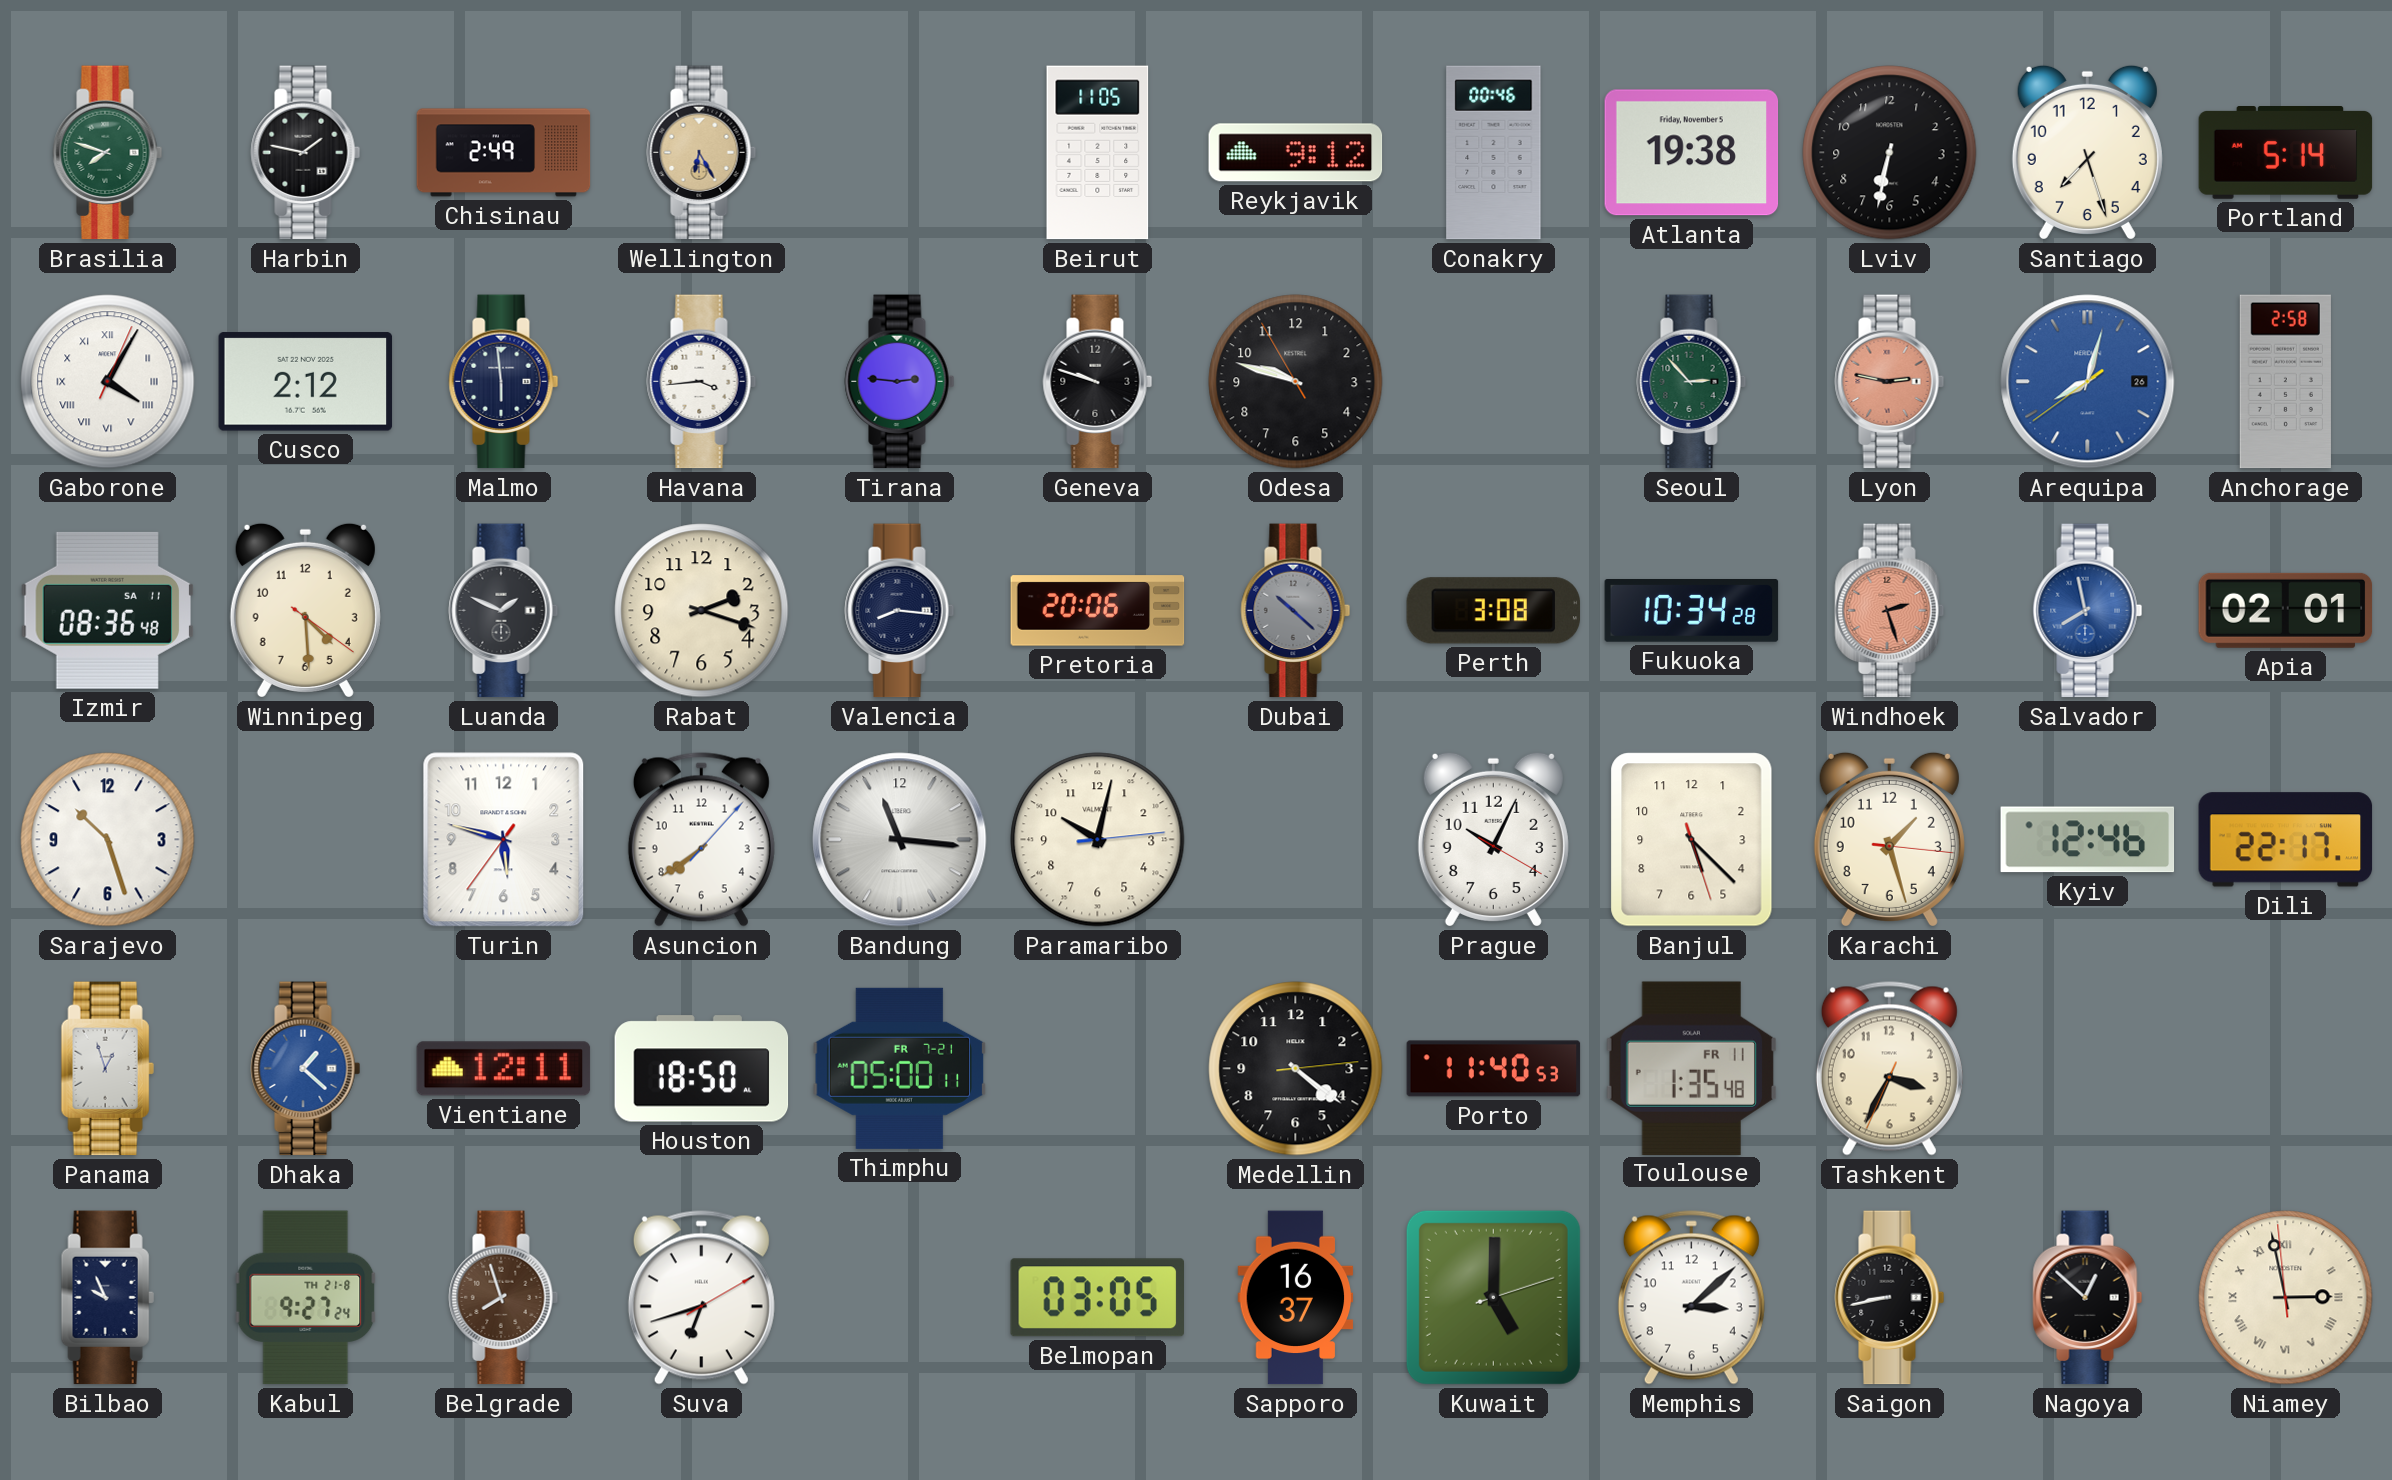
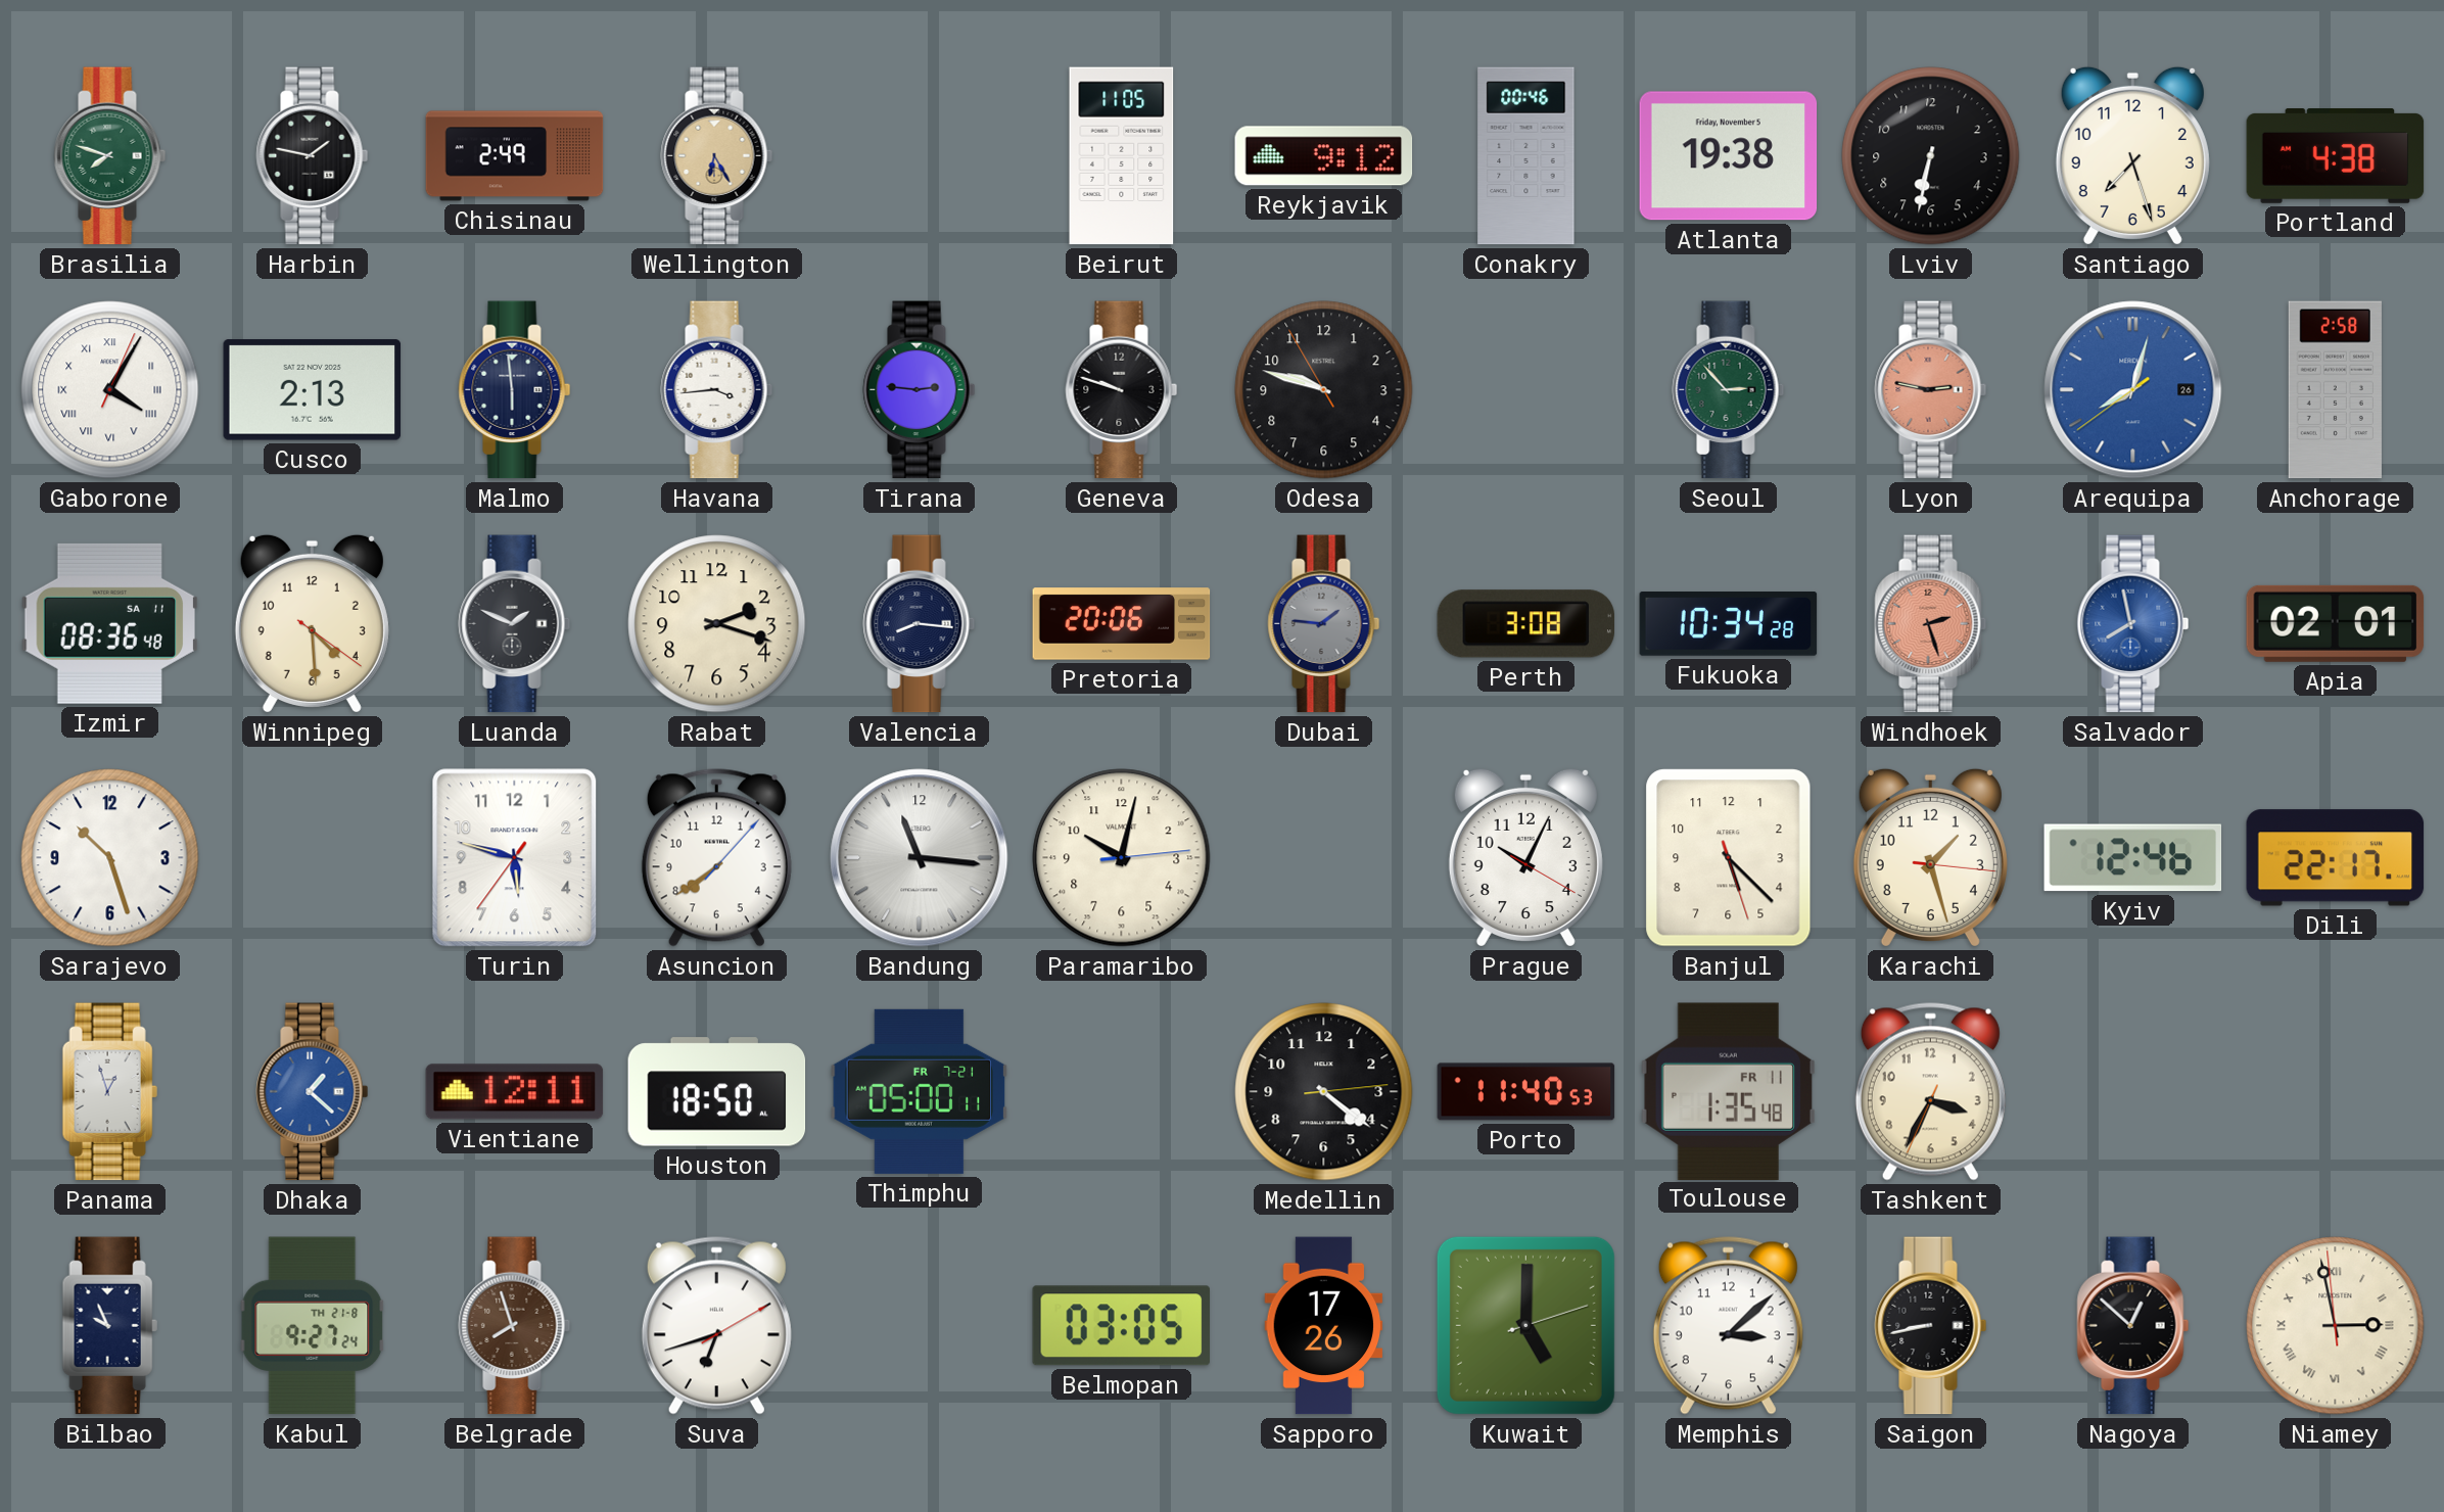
Portland: 5:14 -> 4:38 (2336, 156)
Cusco: 2:12 -> 2:13 (313, 390)
Dubai: 10:22 -> 1:46 (1324, 624)
Sapporo: 16:37 -> 17:26 (1324, 1326)
